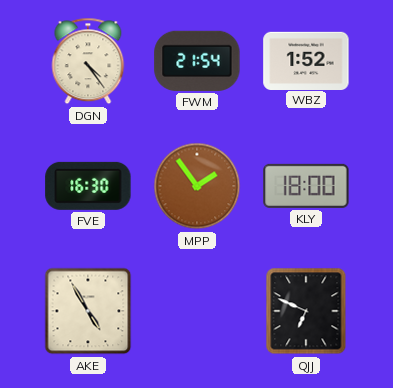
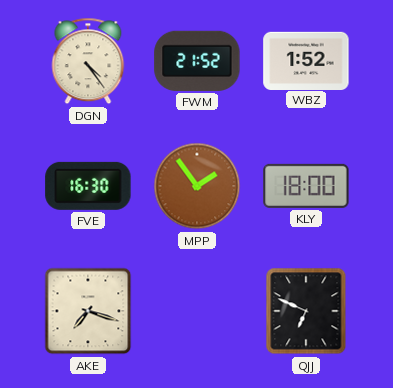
FWM: 21:54 -> 21:52 (197, 61)
AKE: 4:55 -> 7:18 (88, 311)
